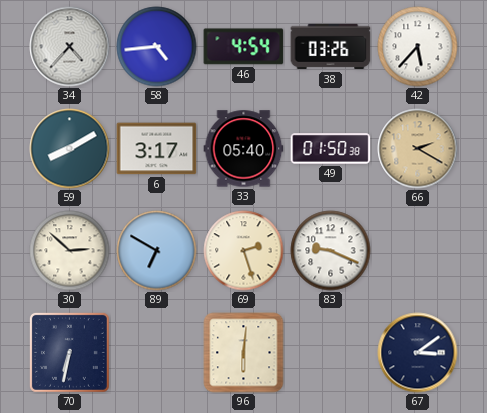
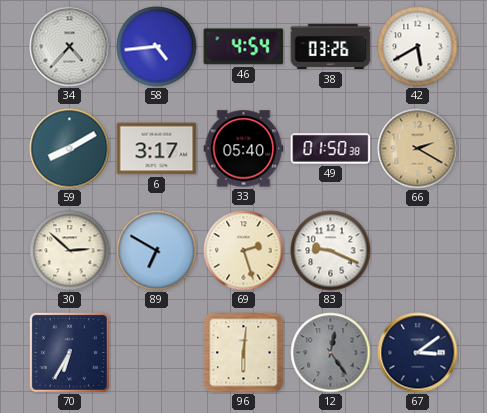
42: 5:37 -> 5:40 (418, 47)
70: 6:32 -> 6:35 (69, 352)
12: none -> 12:24 (331, 353)
